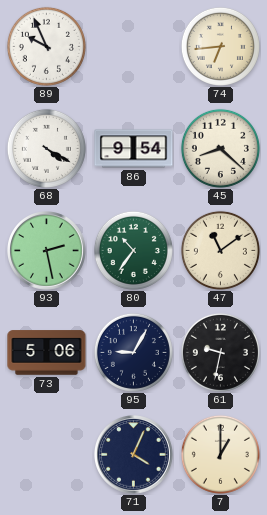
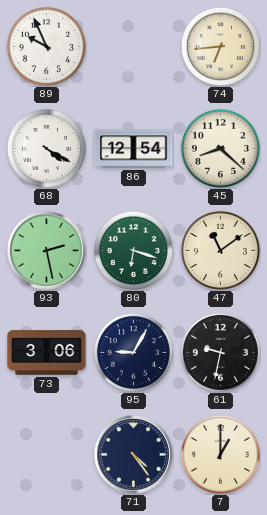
86: 9:54 -> 12:54 (134, 149)
80: 10:36 -> 6:18 (133, 250)
73: 5:06 -> 3:06 (47, 353)
71: 4:04 -> 4:24 (134, 455)
